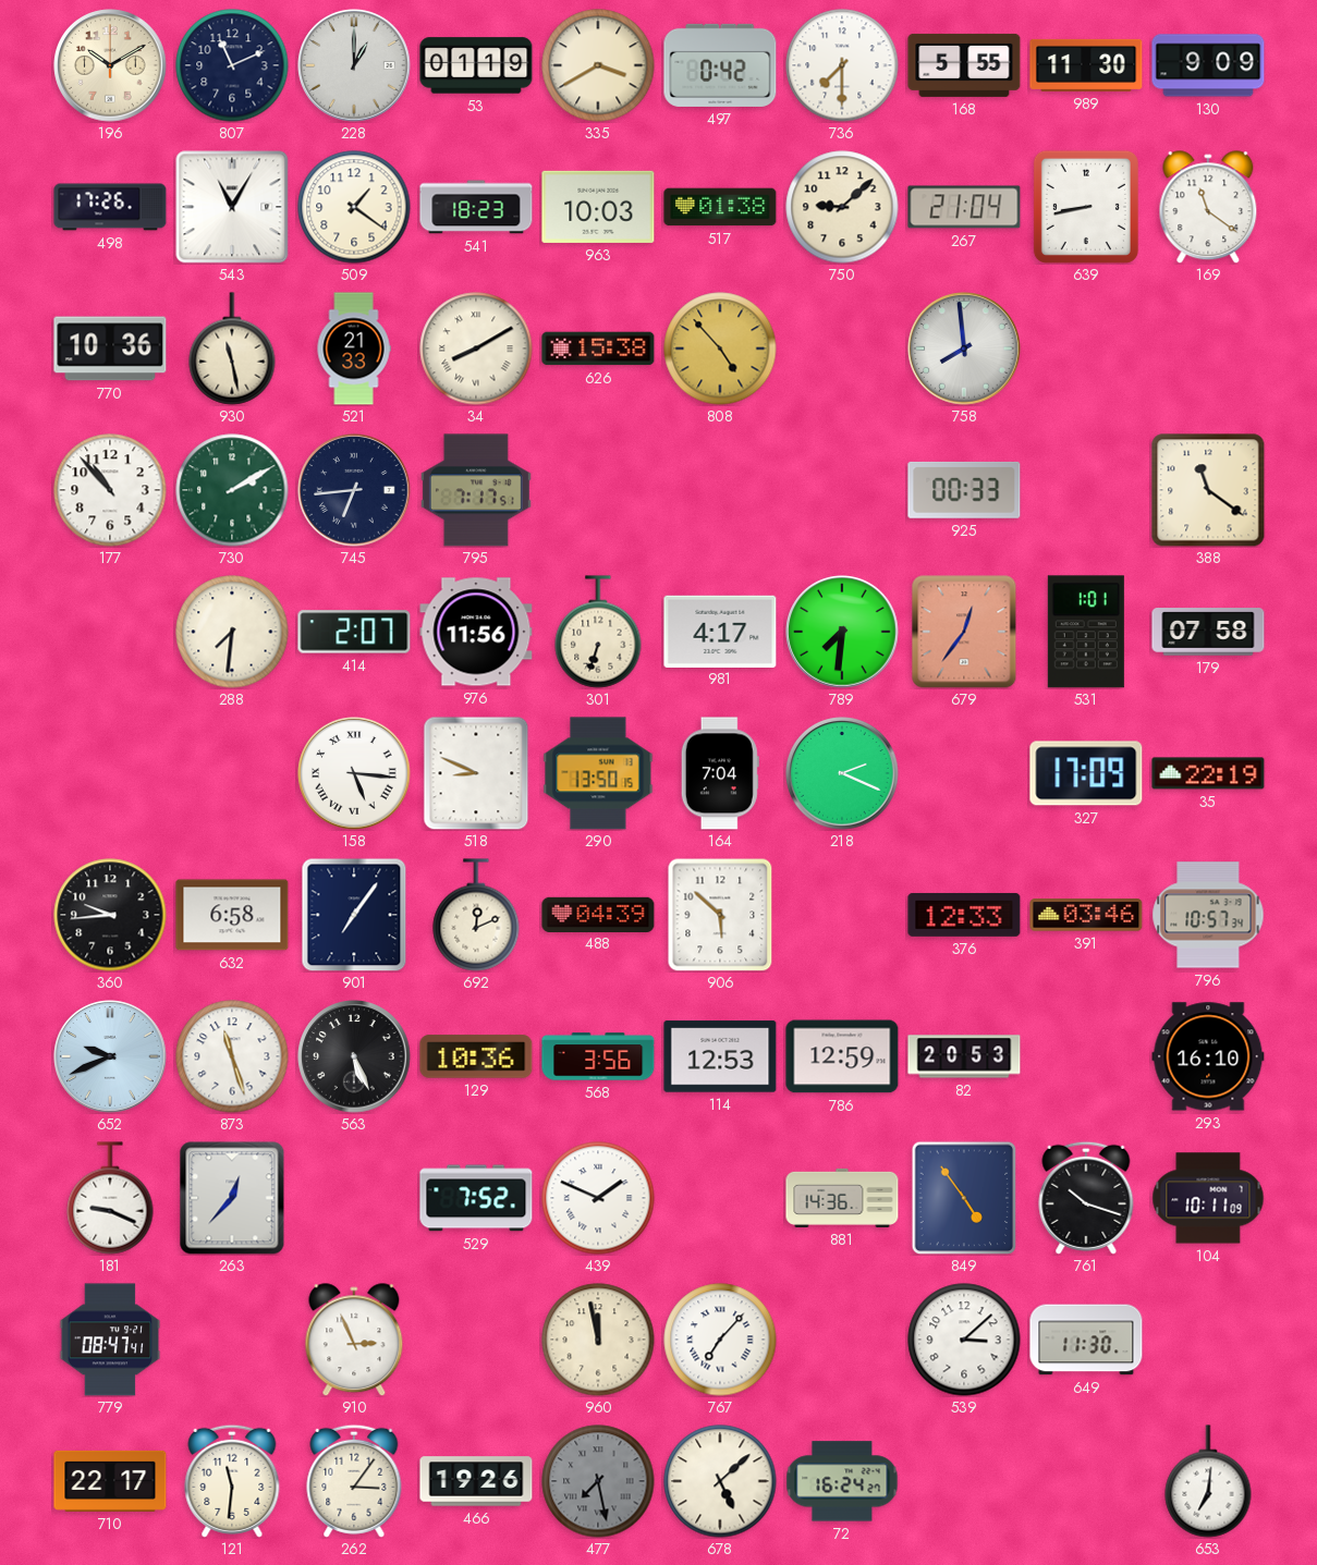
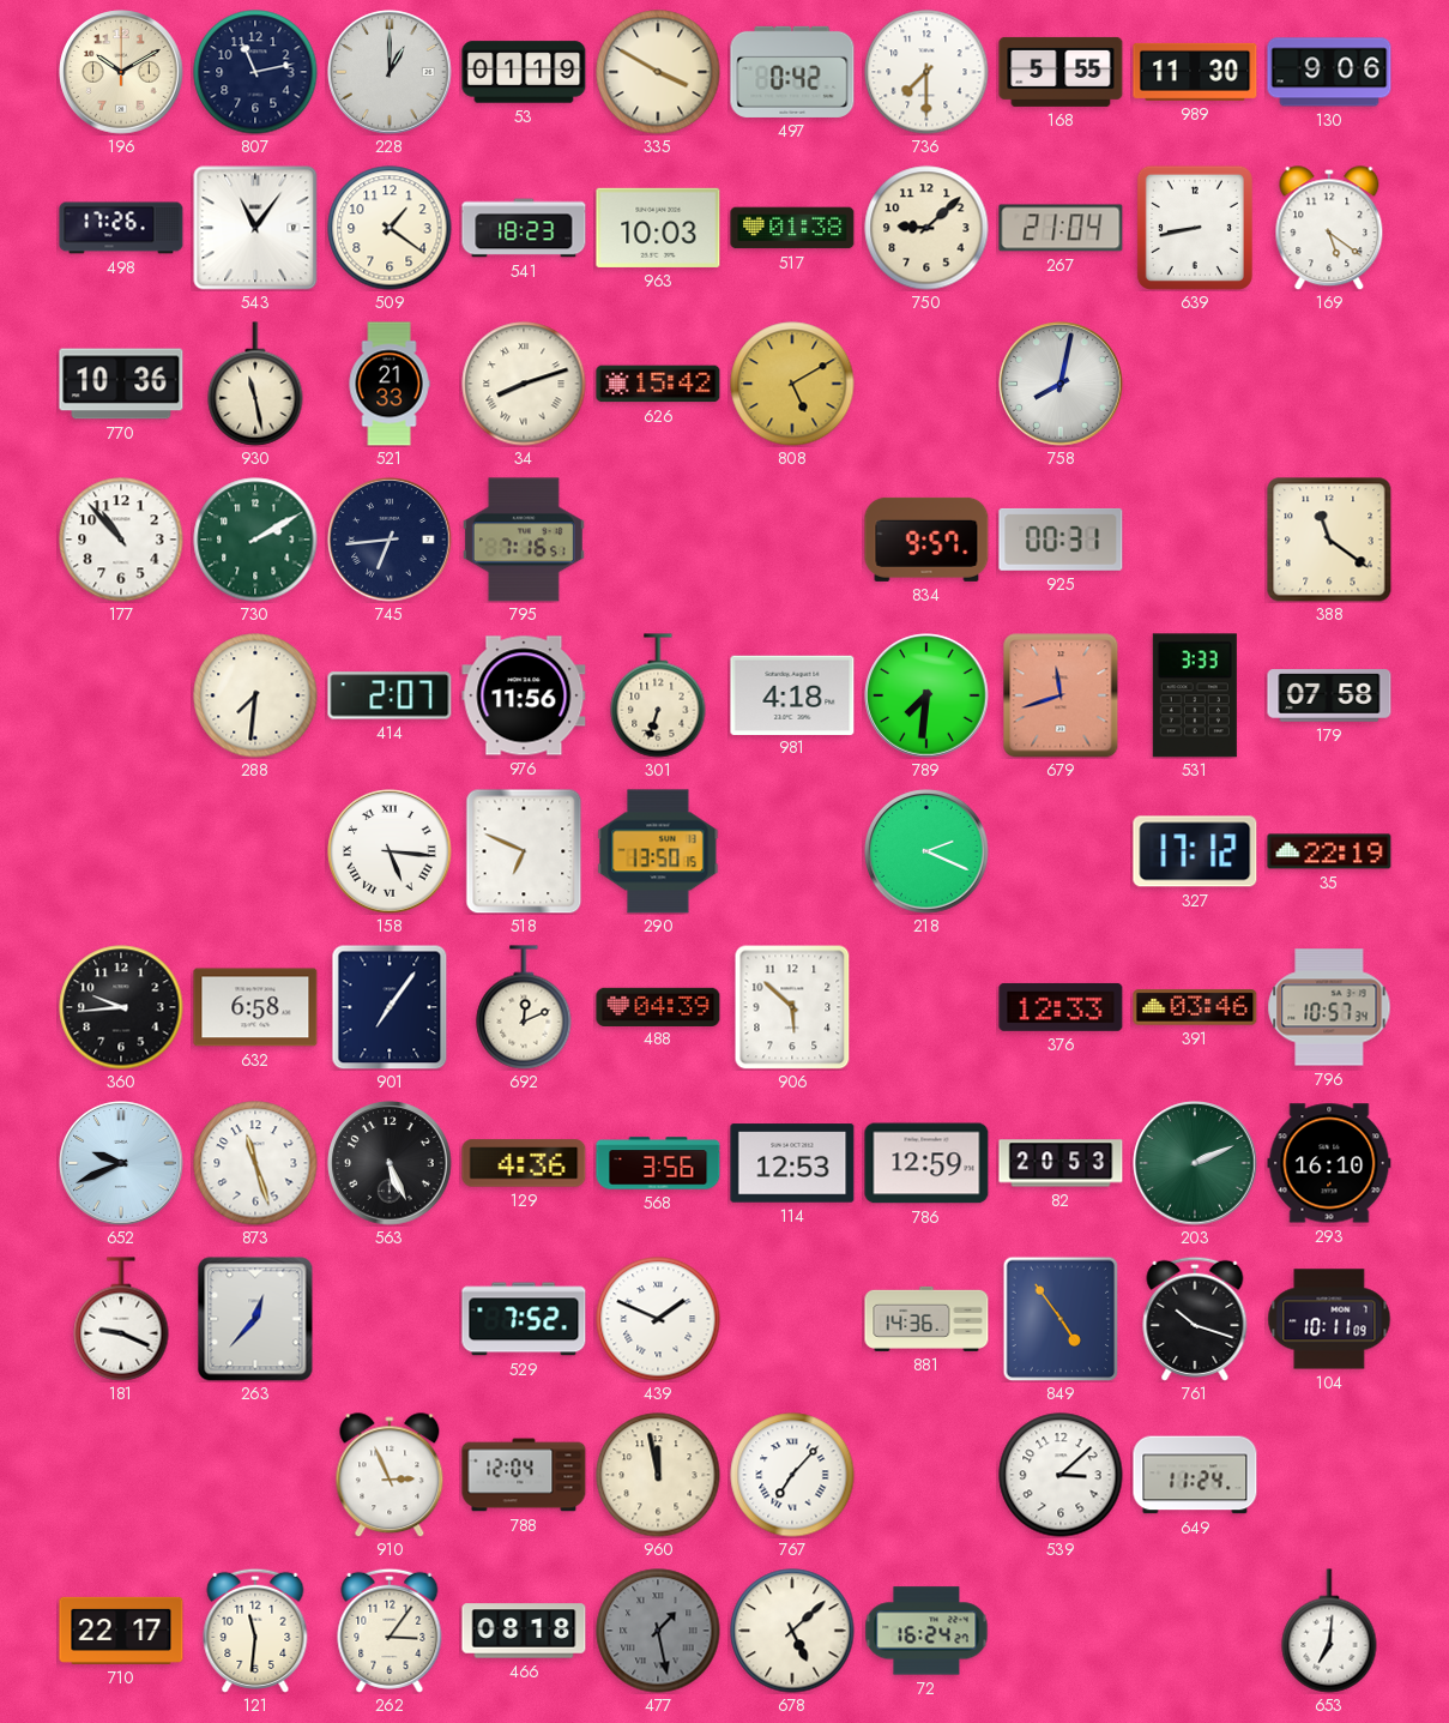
807: 11:11 -> 11:13 (255, 72)
335: 3:40 -> 3:50 (658, 72)
130: 9:09 -> 9:06 (1329, 72)
543: 11:05 -> 11:06 (255, 228)
169: 11:21 -> 5:21 (1329, 228)
34: 8:10 -> 8:12 (524, 384)
626: 15:38 -> 15:42 (658, 384)
808: 4:53 -> 5:10 (792, 384)
758: 7:59 -> 8:02 (1061, 384)
795: 7:17 -> 7:16 (524, 540)
834: none -> 9:57 (926, 540)
925: 00:33 -> 00:31 (1061, 540)
981: 4:17 -> 4:18 (792, 694)
679: 12:36 -> 11:42 (1061, 695)
531: 1:01 -> 3:33 (1195, 695)
518: 8:49 -> 6:49 (524, 851)
164: 7:04 -> none (720, 773)
327: 17:09 -> 17:12 (1195, 851)
129: 10:36 -> 4:36 (524, 1163)
203: none -> 2:11 (1195, 1163)
779: 08:47 -> none (110, 1340)
788: none -> 12:04 (524, 1475)
649: 11:30 -> 11:24 (1195, 1475)
466: 19:26 -> 08:18 (524, 1631)
477: 7:28 -> 1:28 (658, 1631)
